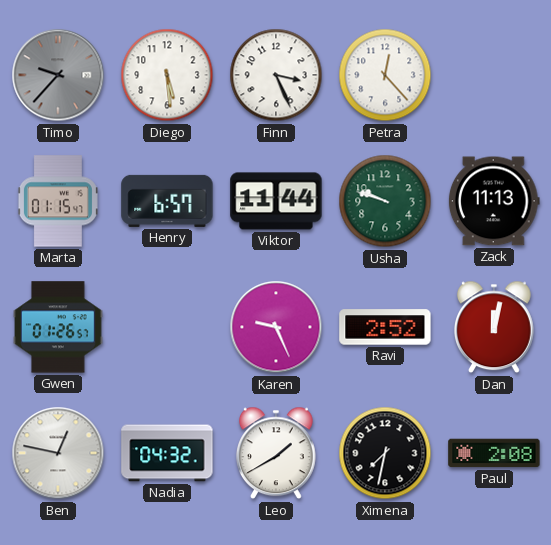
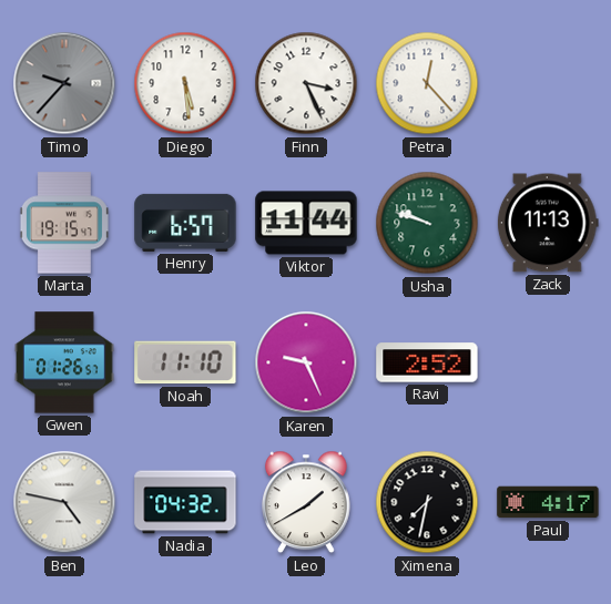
Marta: 01:15 -> 19:15 (64, 223)
Noah: none -> 11:10 (185, 362)
Dan: 12:02 -> none (494, 327)
Ben: 12:47 -> 4:47 (64, 502)
Paul: 2:08 -> 4:17 (548, 502)
